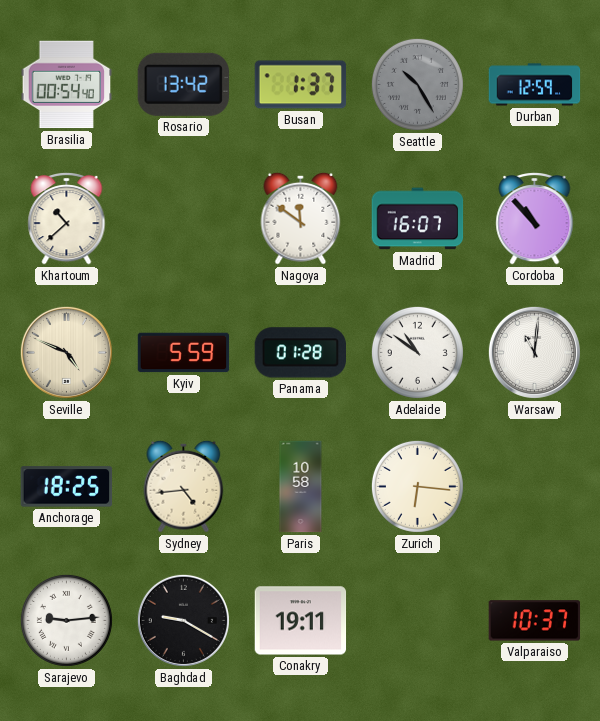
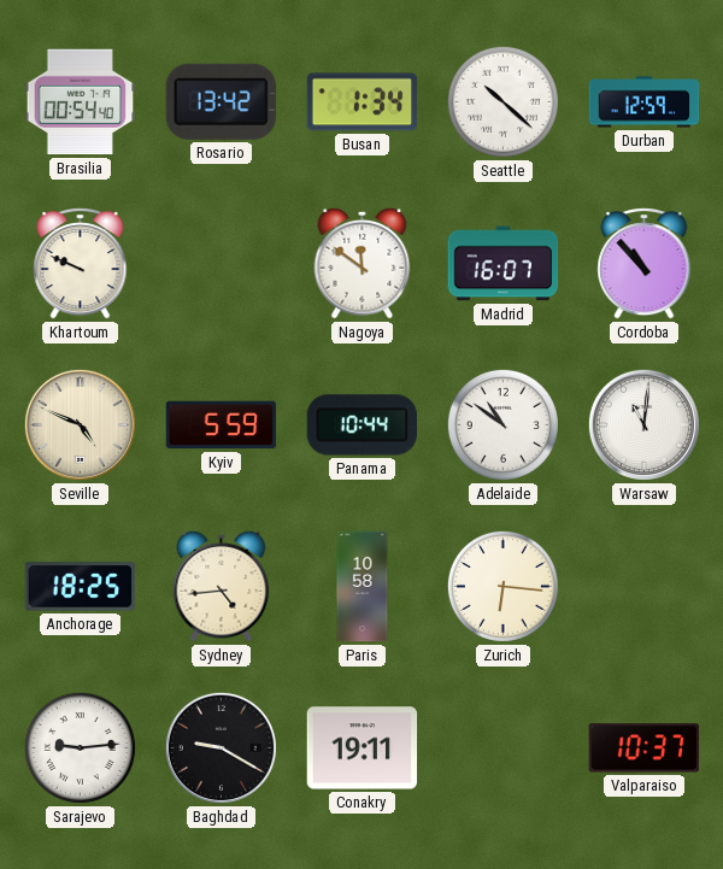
Busan: 1:37 -> 1:34 (363, 102)
Seattle: 10:25 -> 10:22 (502, 101)
Seattle dial: grey -> white (502, 101)
Khartoum: 10:38 -> 9:49 (81, 264)
Panama: 01:28 -> 10:44 (361, 425)
